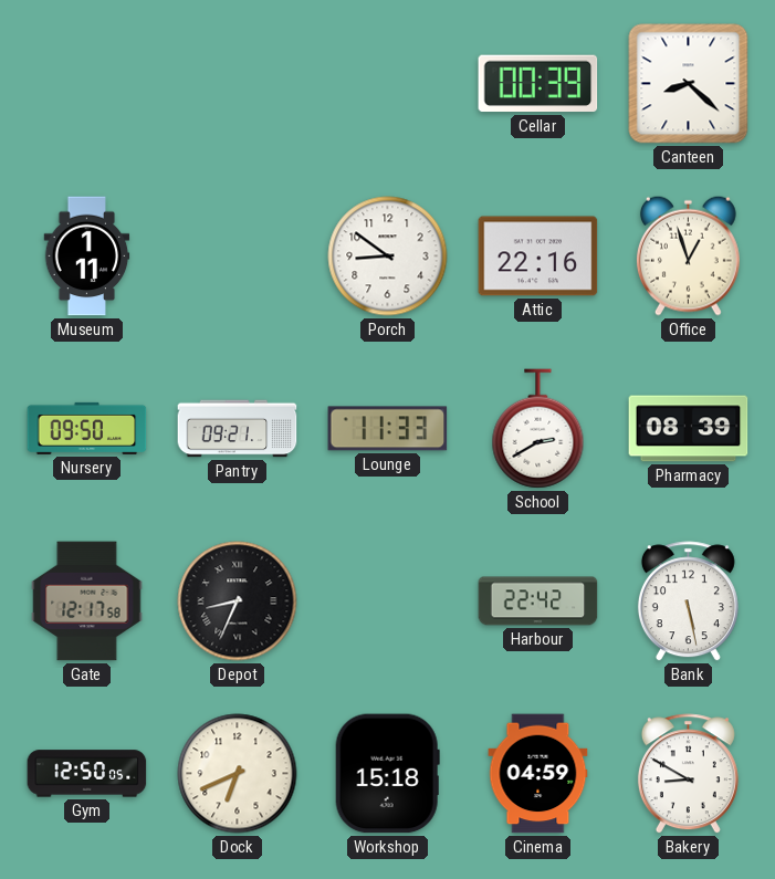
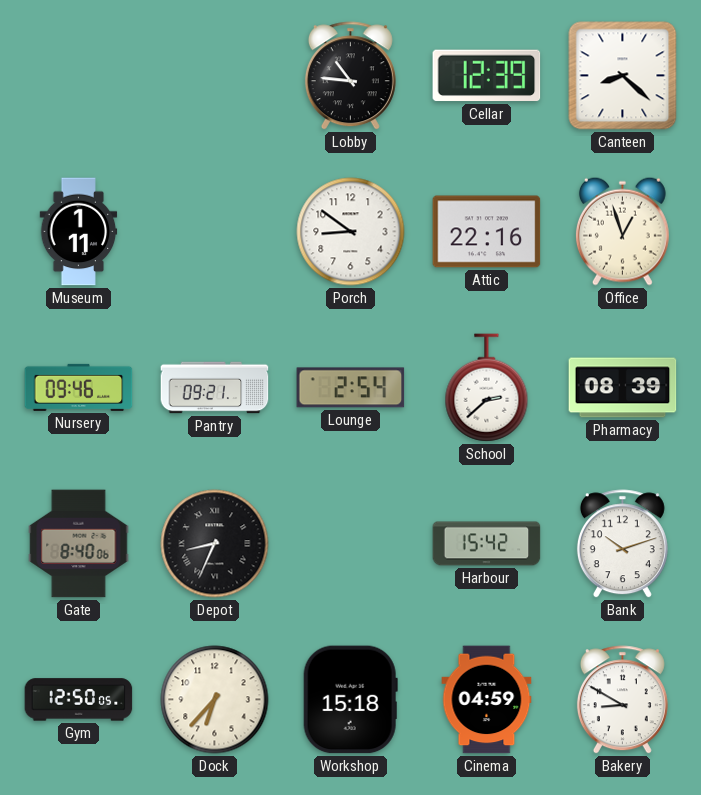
Lobby: none -> 10:46 (350, 76)
Cellar: 00:39 -> 12:39 (487, 76)
Nursery: 09:50 -> 09:46 (79, 387)
Lounge: 11:33 -> 2:54 (351, 388)
School: 2:40 -> 2:38 (487, 388)
Gate: 12:17 -> 8:40 (79, 544)
Harbour: 22:42 -> 15:42 (487, 544)
Bank: 5:28 -> 10:12 (622, 544)
Dock: 6:41 -> 6:37 (215, 700)
